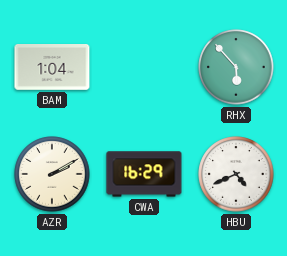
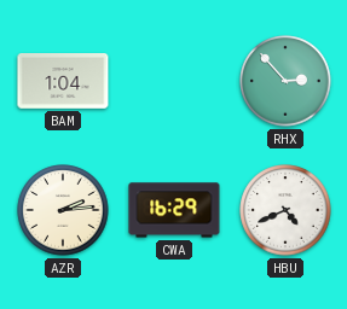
RHX: 5:53 -> 2:53 (285, 81)
AZR: 2:10 -> 2:14 (63, 210)
